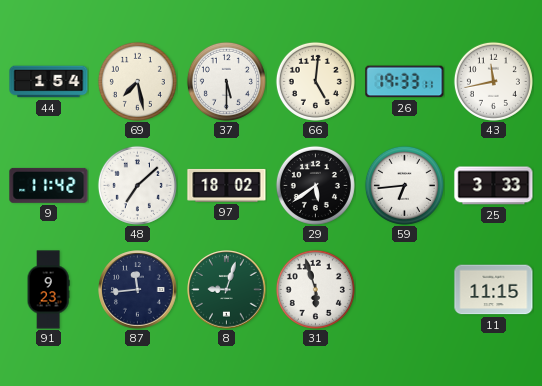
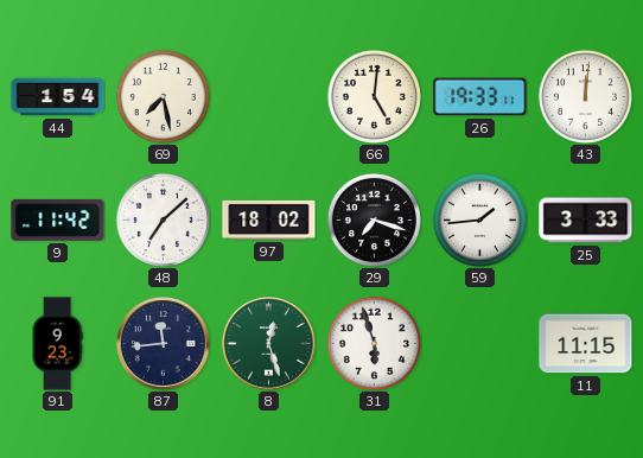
37: 5:30 -> none (226, 81)
43: 11:43 -> 12:01 (585, 96)
29: 5:39 -> 7:18 (374, 220)
59: 6:44 -> 1:44 (479, 220)
8: 9:03 -> 12:27 (269, 344)
